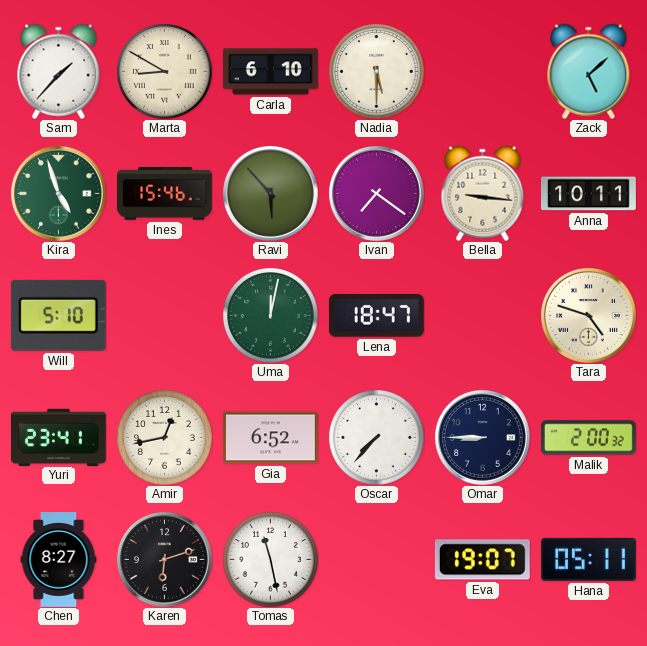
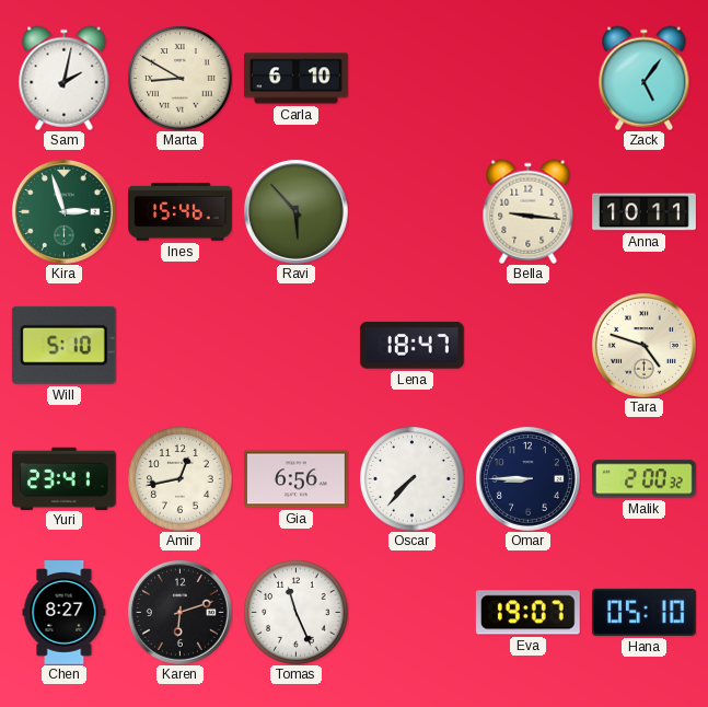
Sam: 1:37 -> 2:02 (65, 78)
Nadia: 5:30 -> none (376, 71)
Zack: 5:08 -> 5:06 (645, 78)
Kira: 4:57 -> 2:57 (63, 211)
Ivan: 7:21 -> none (376, 193)
Uma: 12:02 -> none (270, 315)
Gia: 6:52 -> 6:56 (297, 479)
Tomas: 11:28 -> 11:26 (295, 612)
Hana: 05:11 -> 05:10 (643, 612)
